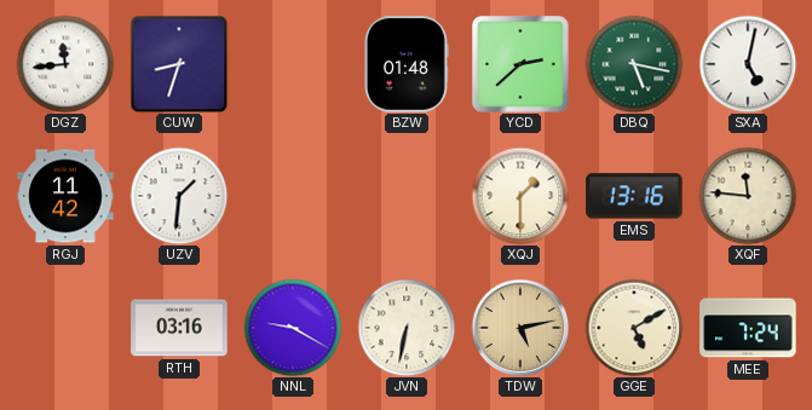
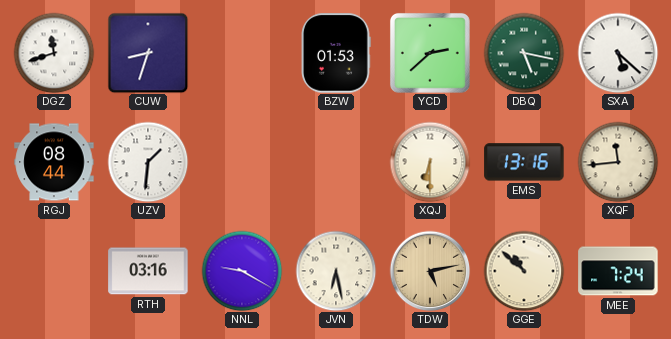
DGZ: 11:44 -> 11:42 (54, 53)
BZW: 01:48 -> 01:53 (336, 53)
SXA: 5:02 -> 5:22 (618, 53)
RGJ: 11:42 -> 08:44 (54, 162)
XQJ: 1:30 -> 6:30 (430, 162)
XQF: 11:46 -> 11:44 (618, 162)
JVN: 6:32 -> 6:28 (336, 271)
GGE: 5:10 -> 10:52 (524, 271)
